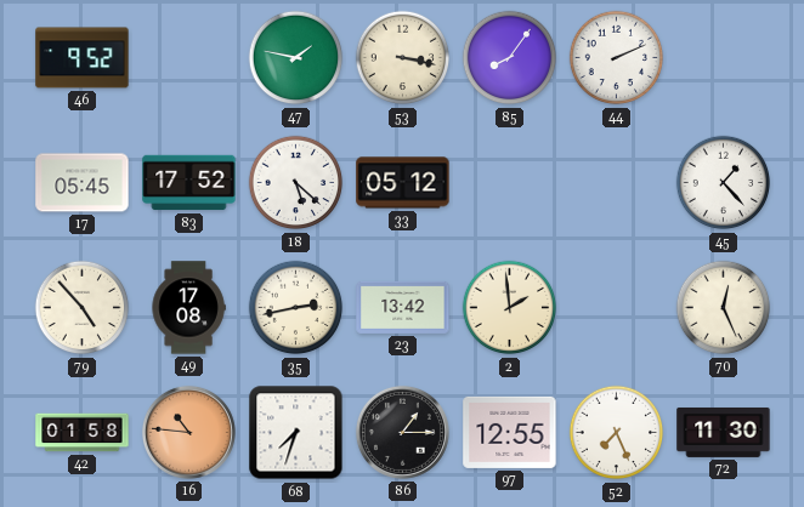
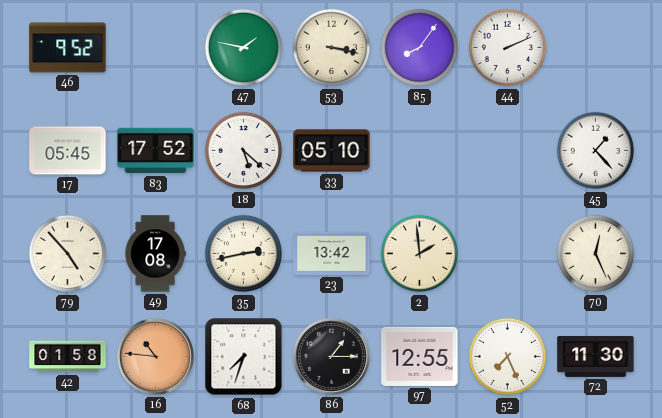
33: 05:12 -> 05:10 (332, 151)
